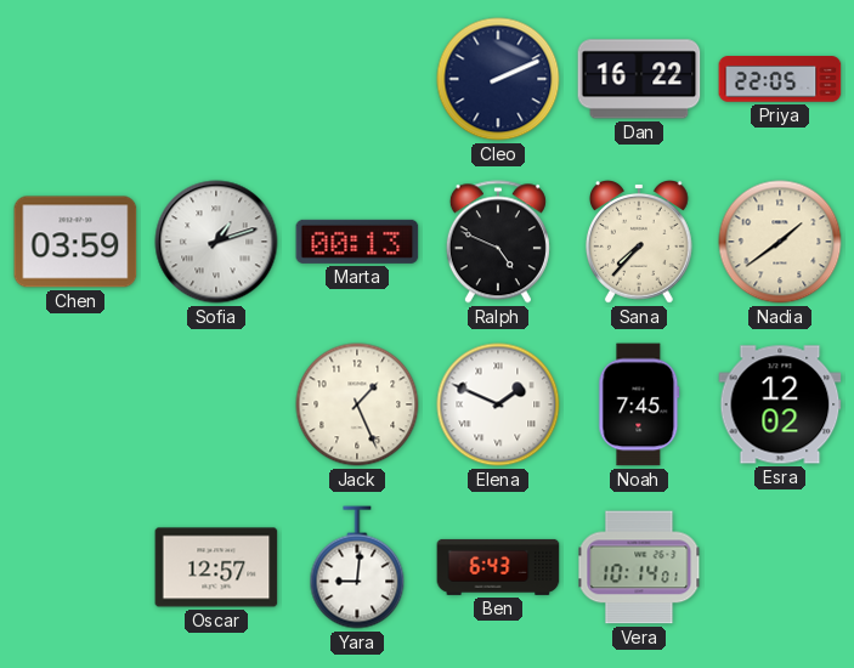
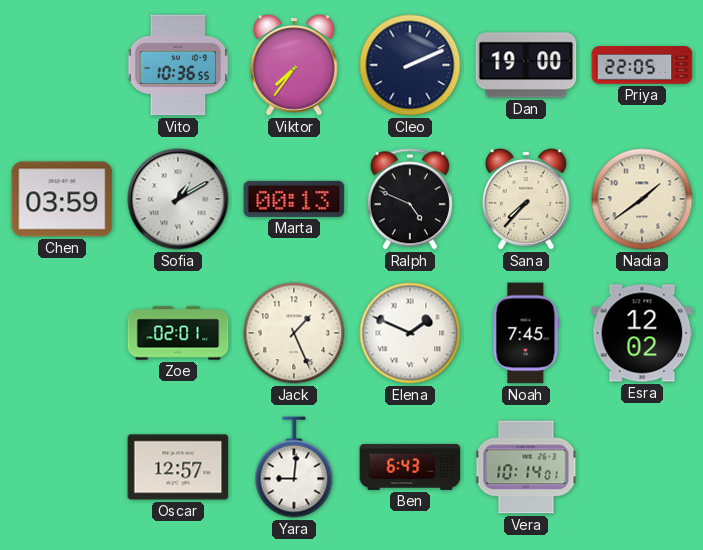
Vito: none -> 10:36 (178, 65)
Viktor: none -> 7:36 (295, 66)
Dan: 16:22 -> 19:00 (526, 65)
Sofia: 1:12 -> 1:10 (178, 199)
Zoe: none -> 02:01 (178, 333)
